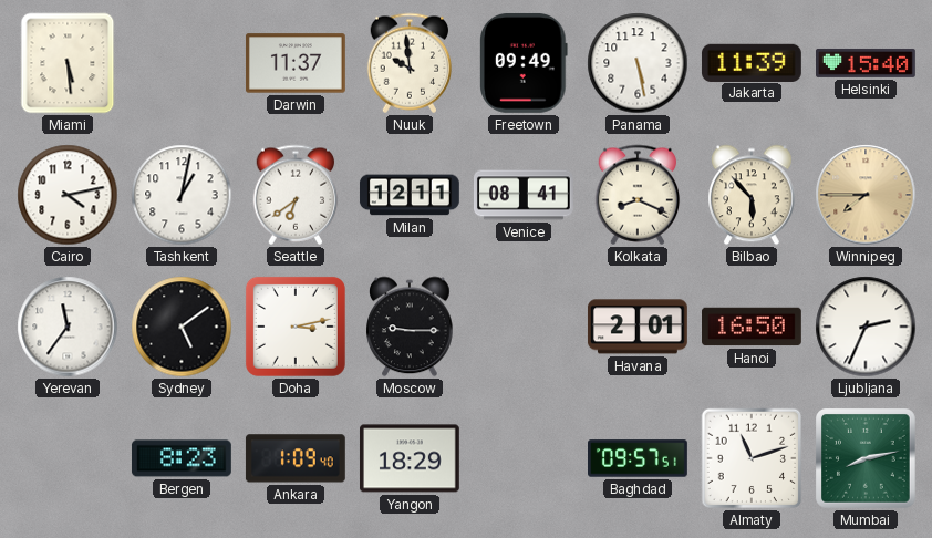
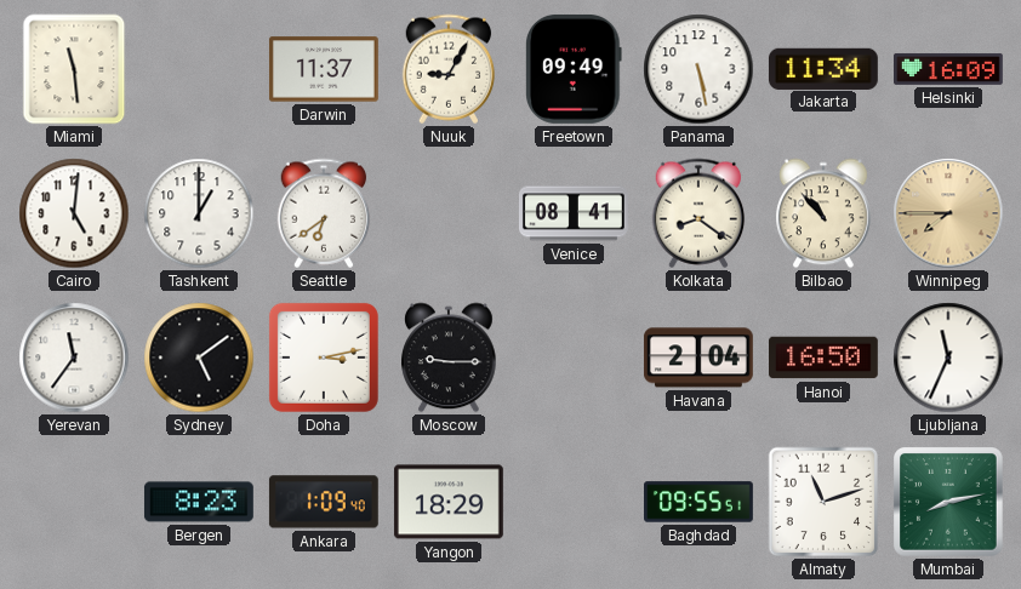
Miami: 5:29 -> 11:29 (74, 69)
Nuuk: 9:59 -> 9:05 (449, 69)
Jakarta: 11:39 -> 11:34 (823, 68)
Helsinki: 15:40 -> 16:09 (949, 69)
Cairo: 4:13 -> 5:01 (74, 213)
Tashkent: 1:02 -> 1:00 (199, 213)
Milan: 12:11 -> none (410, 195)
Kolkata: 8:19 -> 8:21 (698, 213)
Bilbao: 5:53 -> 10:53 (825, 213)
Havana: 2:01 -> 2:04 (698, 358)
Ljubljana: 2:34 -> 11:34 (948, 358)
Baghdad: 09:57 -> 09:55 (700, 502)
